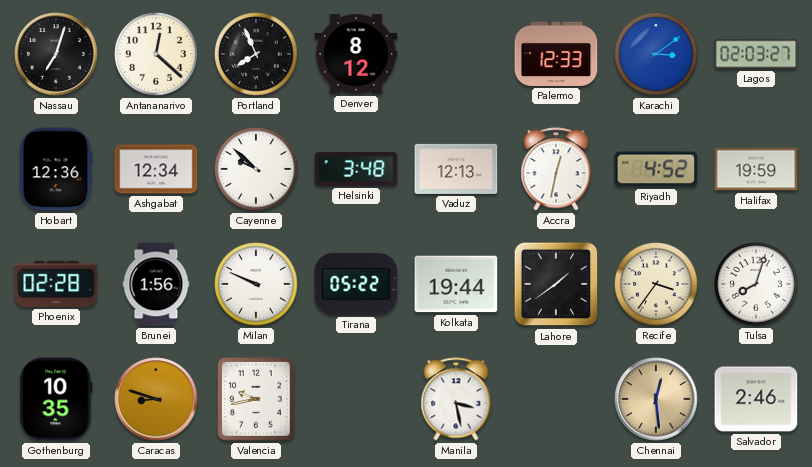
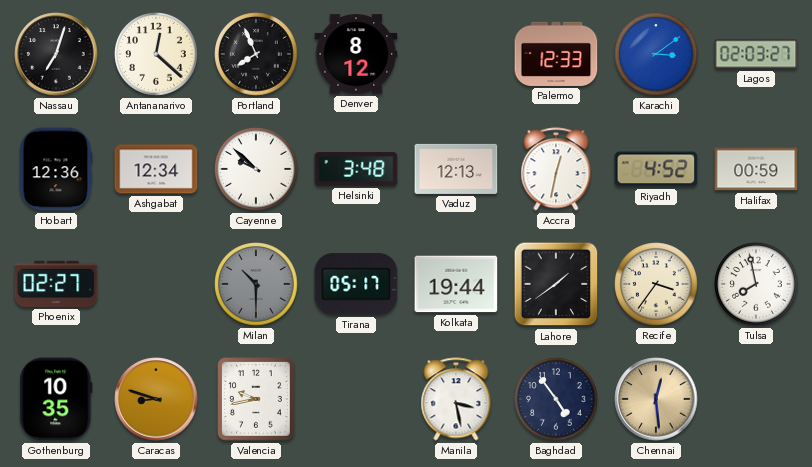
Halifax: 19:59 -> 00:59 (756, 169)
Phoenix: 02:28 -> 02:27 (56, 284)
Brunei: 1:56 -> none (156, 284)
Milan: 9:49 -> 10:30 (256, 284)
Milan dial: white -> grey (256, 284)
Tirana: 05:22 -> 05:17 (356, 284)
Tulsa: 8:03 -> 7:58 (756, 284)
Baghdad: none -> 4:54 (556, 399)
Salvador: 2:46 -> none (756, 399)
